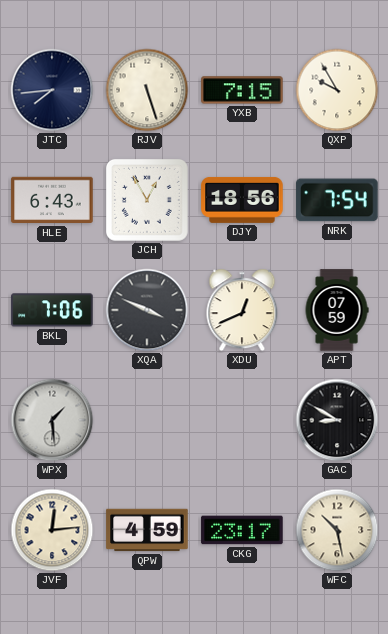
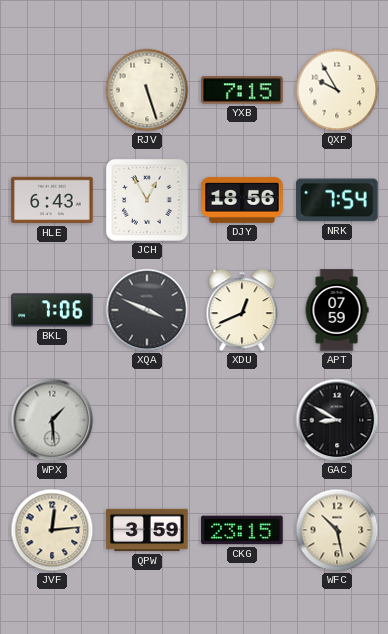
JTC: 7:44 -> none (52, 90)
QPW: 4:59 -> 3:59 (147, 530)
CKG: 23:17 -> 23:15 (242, 530)
